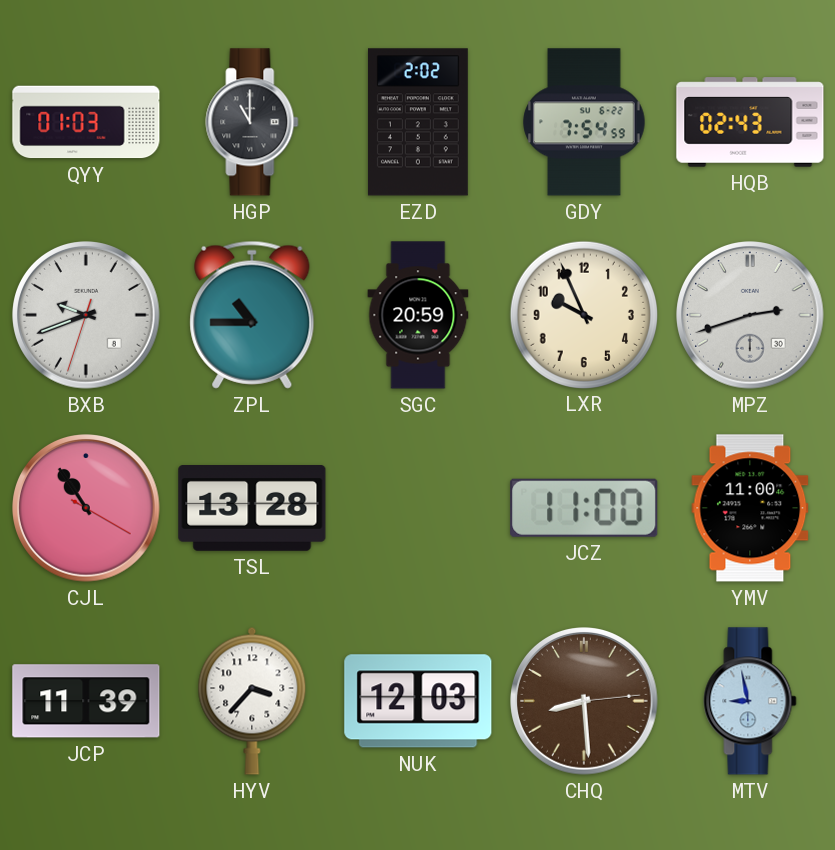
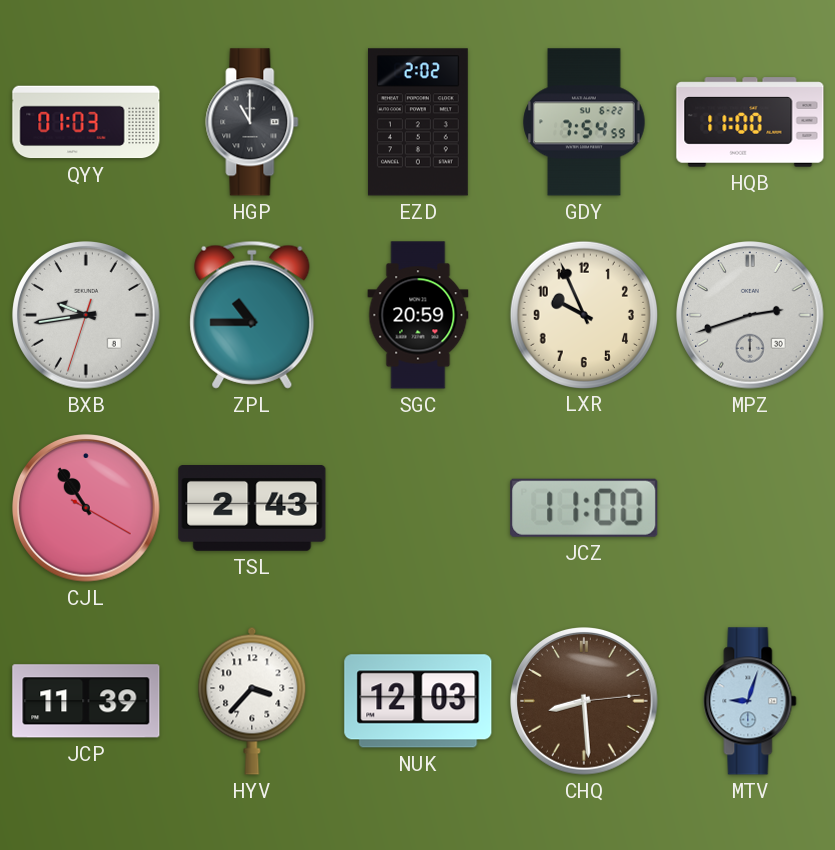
HQB: 02:43 -> 11:00 (750, 122)
BXB: 9:41 -> 9:43 (86, 315)
TSL: 13:28 -> 2:43 (252, 509)
YMV: 11:00 -> none (750, 508)
MTV: 8:58 -> 9:03 (750, 701)
